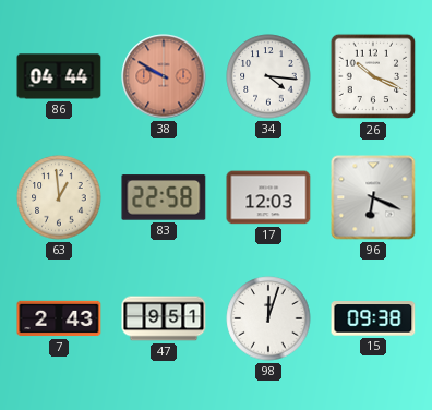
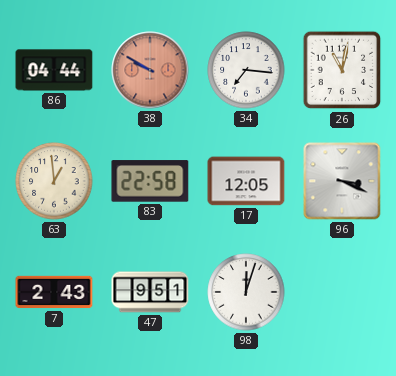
34: 4:16 -> 7:16 (246, 70)
26: 10:19 -> 11:02 (342, 70)
17: 12:03 -> 12:05 (246, 181)
96: 6:19 -> 3:19 (342, 181)
15: 09:38 -> none (373, 318)
